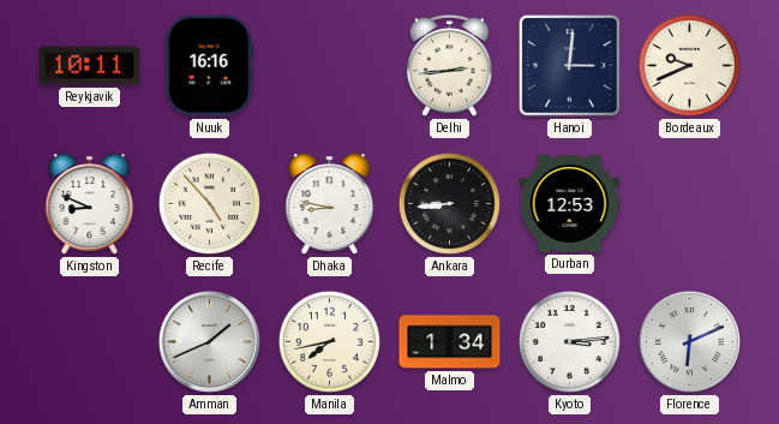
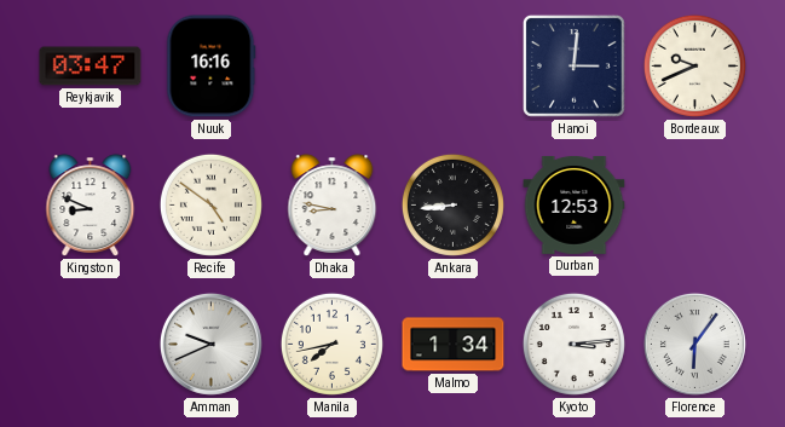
Reykjavik: 10:11 -> 03:47 (91, 67)
Delhi: 2:44 -> none (449, 65)
Recife: 4:53 -> 4:51 (210, 204)
Amman: 1:41 -> 9:41 (210, 344)
Florence: 6:11 -> 6:06 (694, 344)
